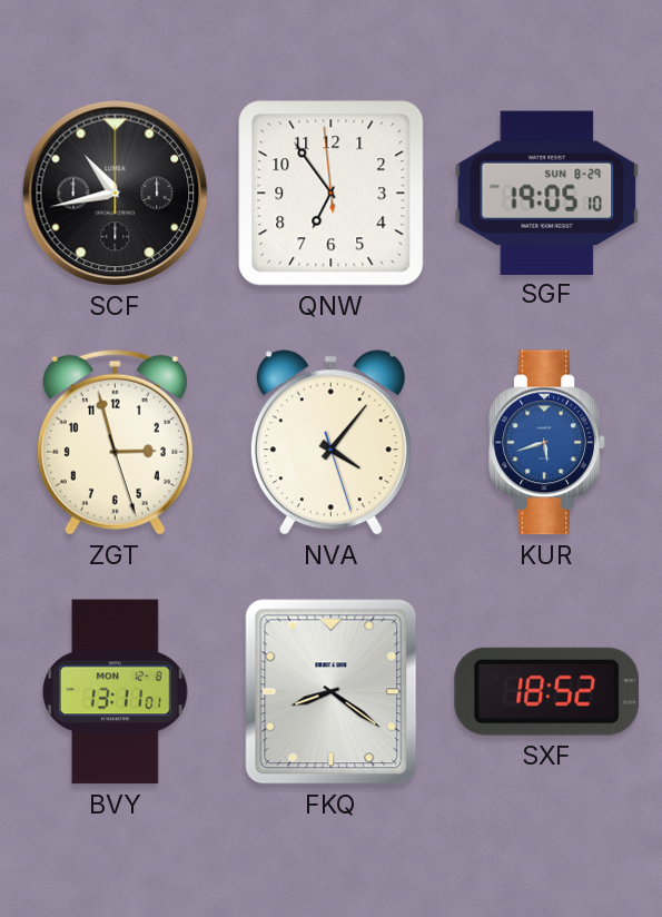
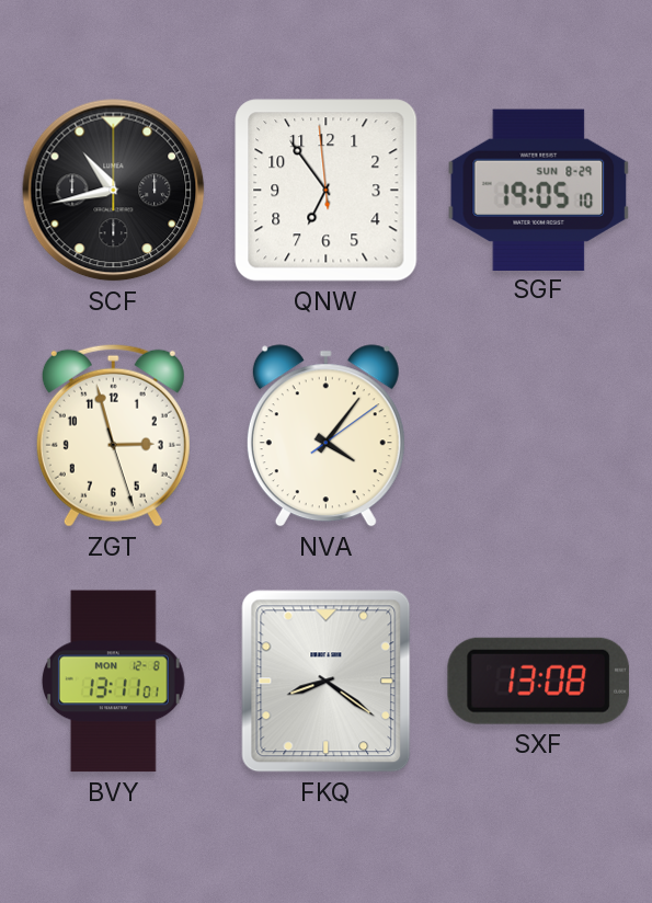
NVA: 4:06:27 -> 4:06:09 (325, 436)
KUR: 5:42 -> none (547, 443)
SXF: 18:52 -> 13:08 (538, 681)
